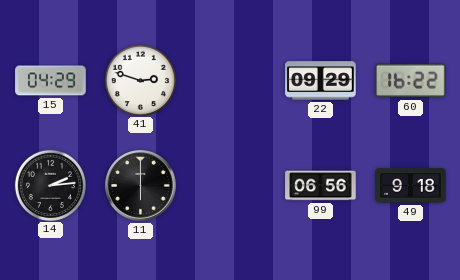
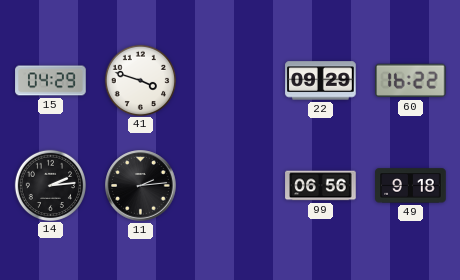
41: 2:48 -> 3:48 (140, 80)
11: 6:00 -> 2:14 (141, 186)
